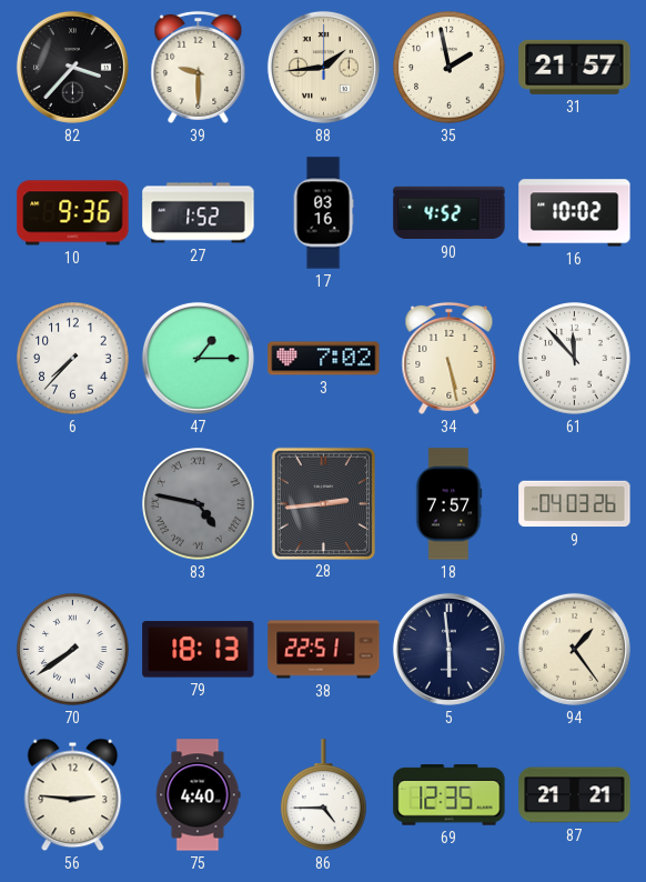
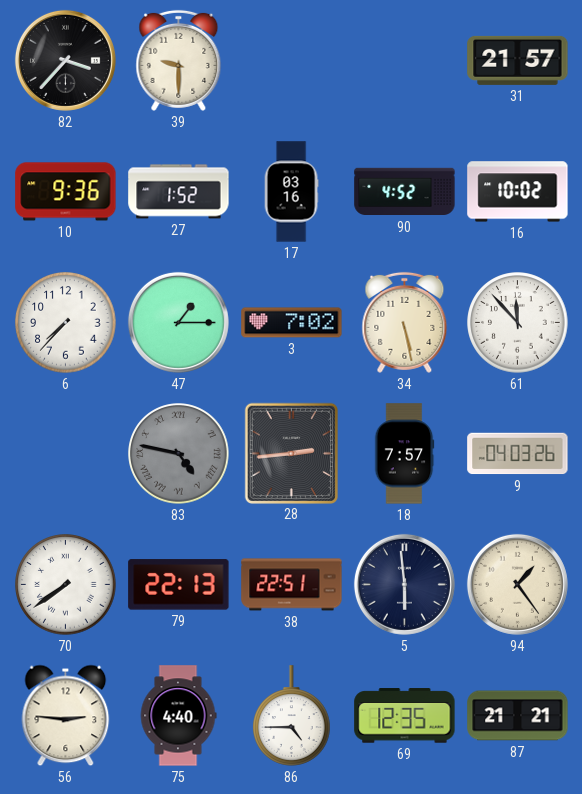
88: 1:44 -> none (323, 67)
35: 1:58 -> none (450, 68)
79: 18:13 -> 22:13 (179, 585)
